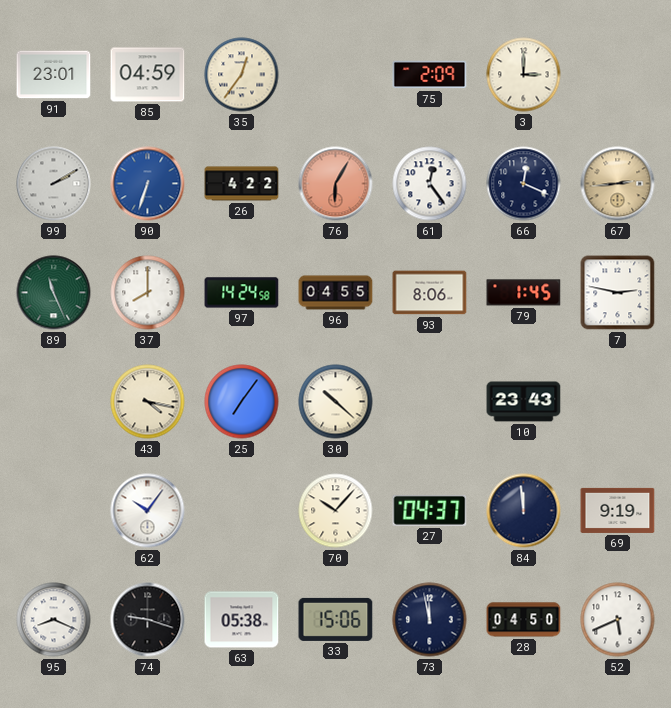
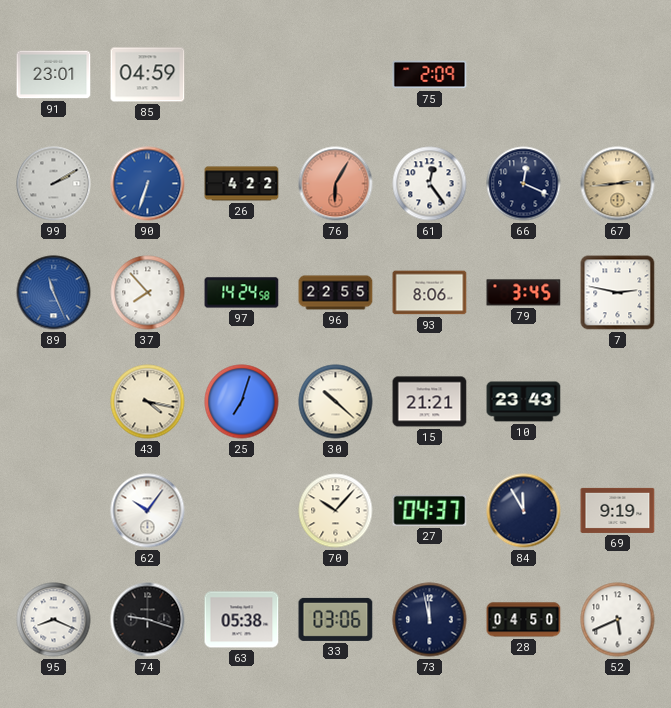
35: 12:36 -> none (242, 75)
3: 3:00 -> none (524, 75)
89 dial: green -> blue (54, 293)
37: 8:00 -> 7:53 (148, 293)
96: 04:55 -> 22:55 (336, 293)
79: 1:45 -> 3:45 (524, 293)
25: 7:06 -> 7:03 (242, 402)
15: none -> 21:21 (430, 402)
84: 11:59 -> 11:55 (524, 511)
33: 15:06 -> 03:06 (336, 619)
